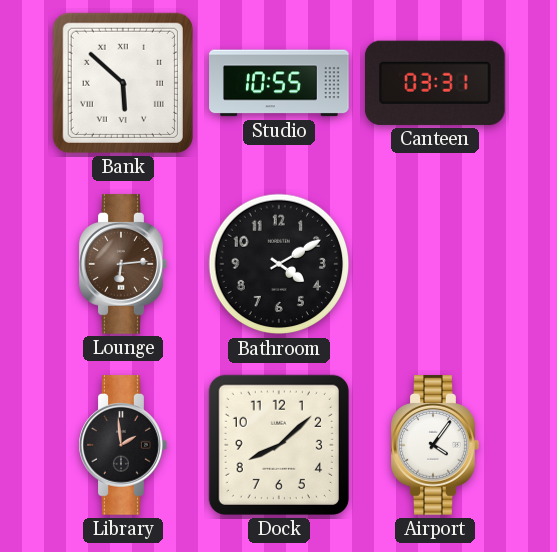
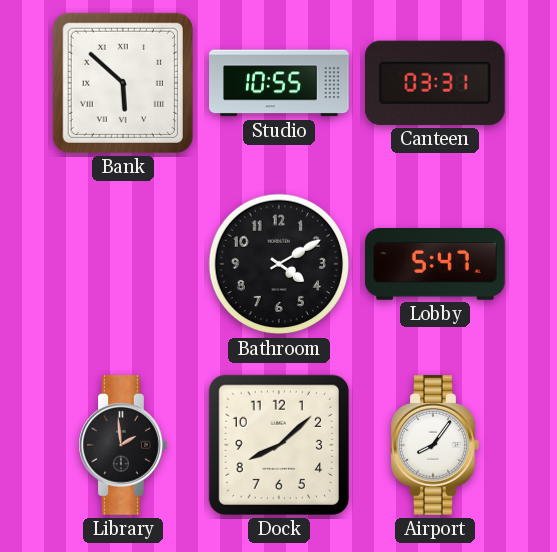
Lounge: 6:14 -> none (123, 264)
Lobby: none -> 5:47 (435, 265)
Airport: 4:06 -> 8:06 (435, 445)
